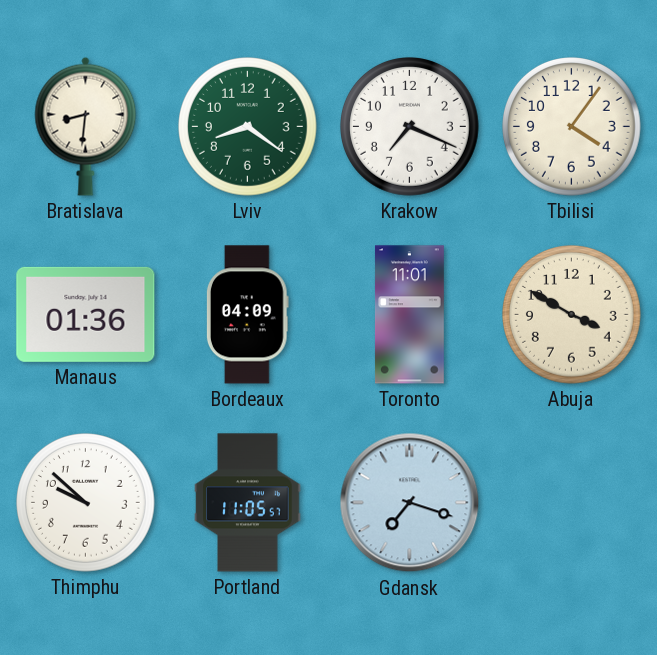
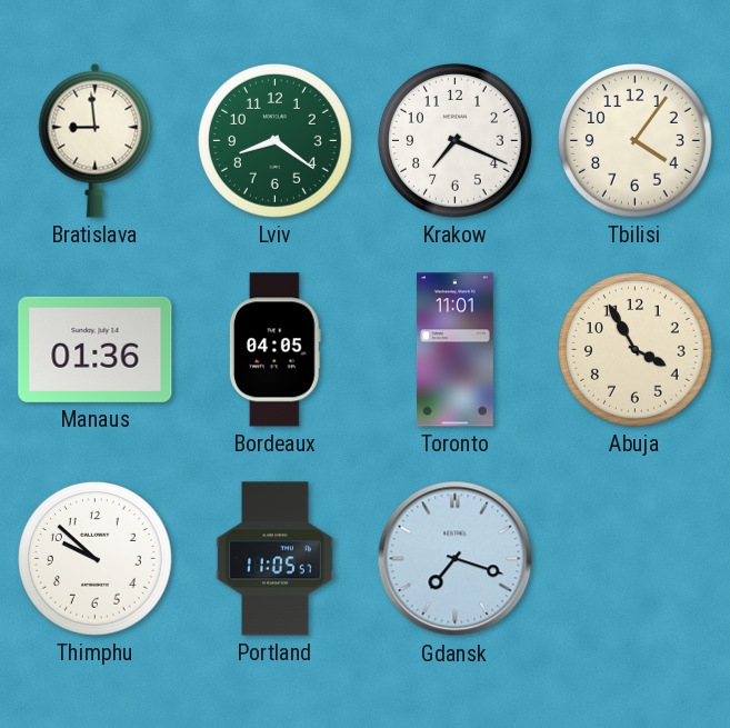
Bratislava: 8:31 -> 8:59 (96, 140)
Bordeaux: 04:09 -> 04:05 (274, 350)
Abuja: 3:50 -> 3:55 (636, 350)
